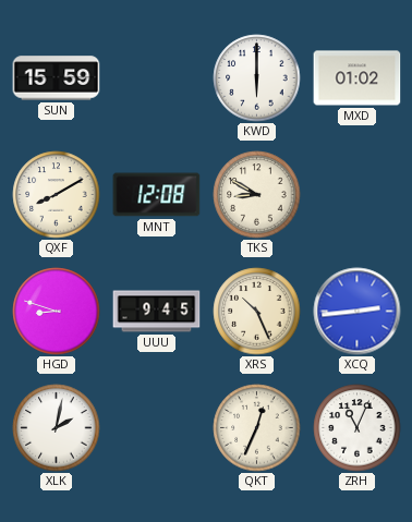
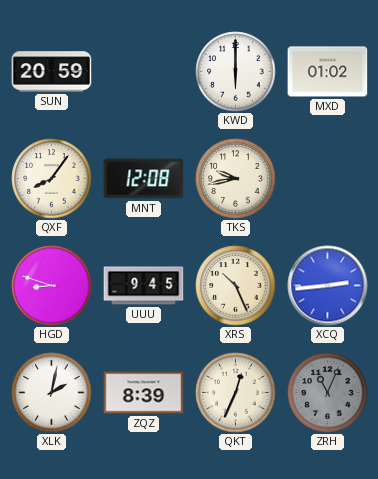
SUN: 15:59 -> 20:59 (52, 72)
QXF: 8:10 -> 8:06 (52, 179)
TKS: 8:50 -> 9:43 (236, 179)
ZQZ: none -> 8:39 (144, 393)
ZRH dial: white -> grey (328, 393)
